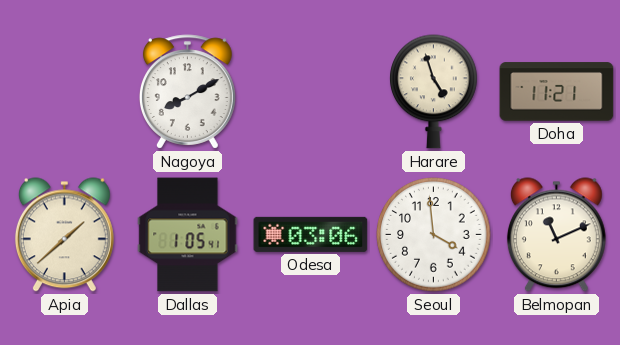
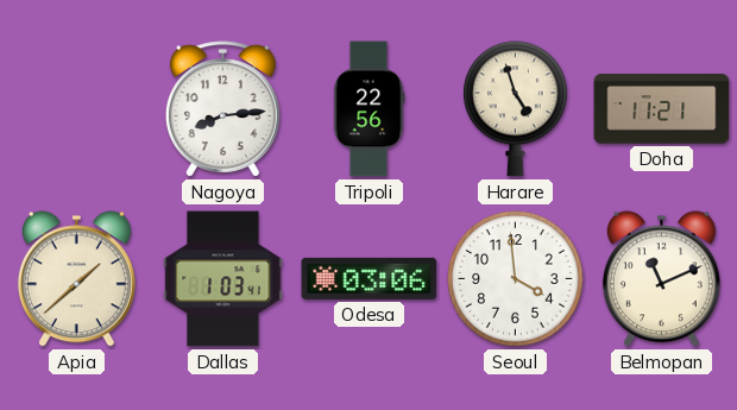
Nagoya: 8:10 -> 8:14 (222, 109)
Tripoli: none -> 22:56 (368, 109)
Dallas: 1:05 -> 1:03 (223, 279)
